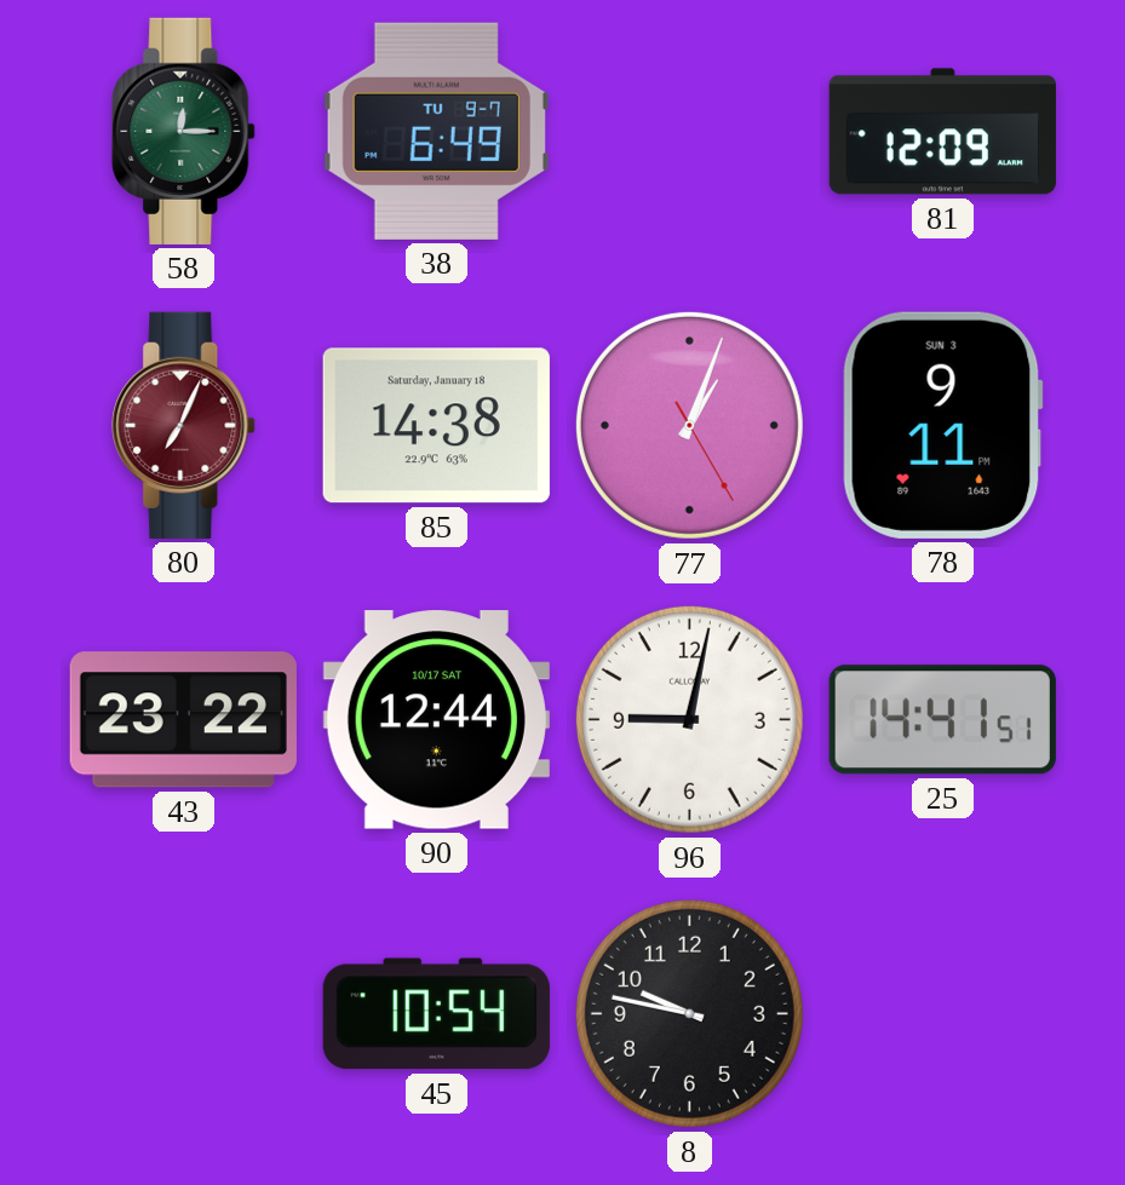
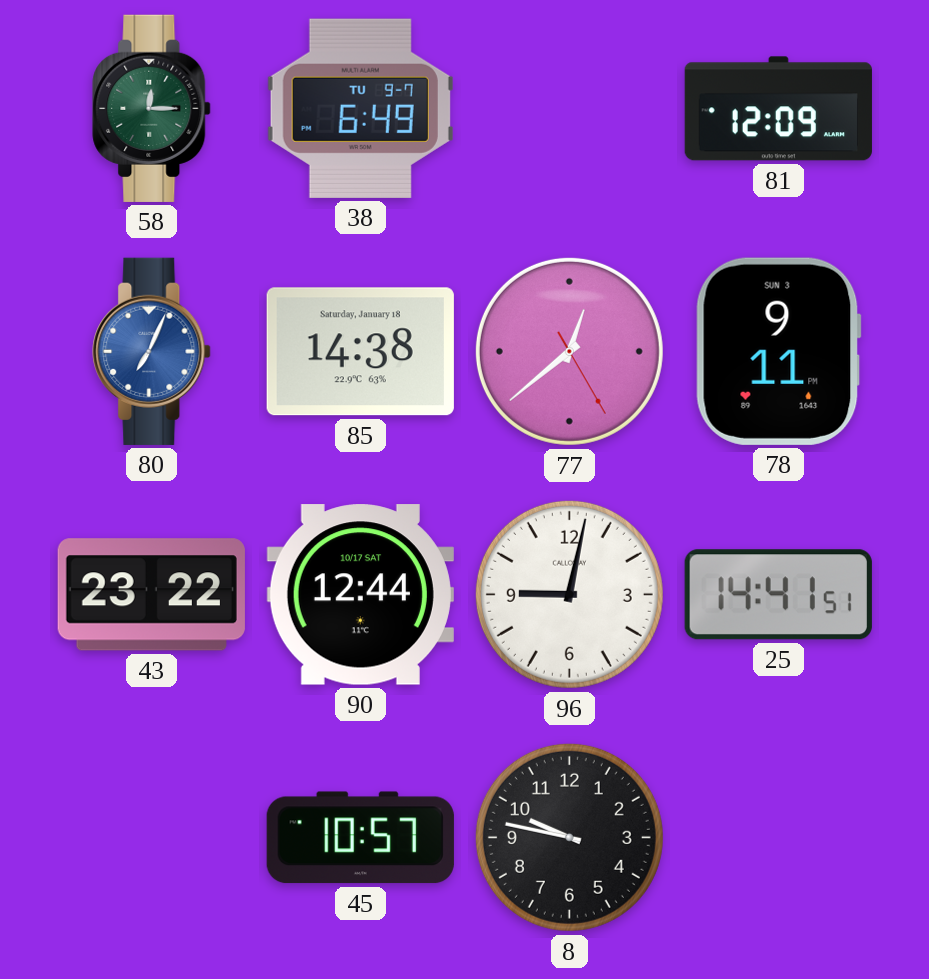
80 dial: burgundy -> blue (152, 351)
77: 1:03 -> 12:38 (569, 351)
45: 10:54 -> 10:57 (360, 838)
